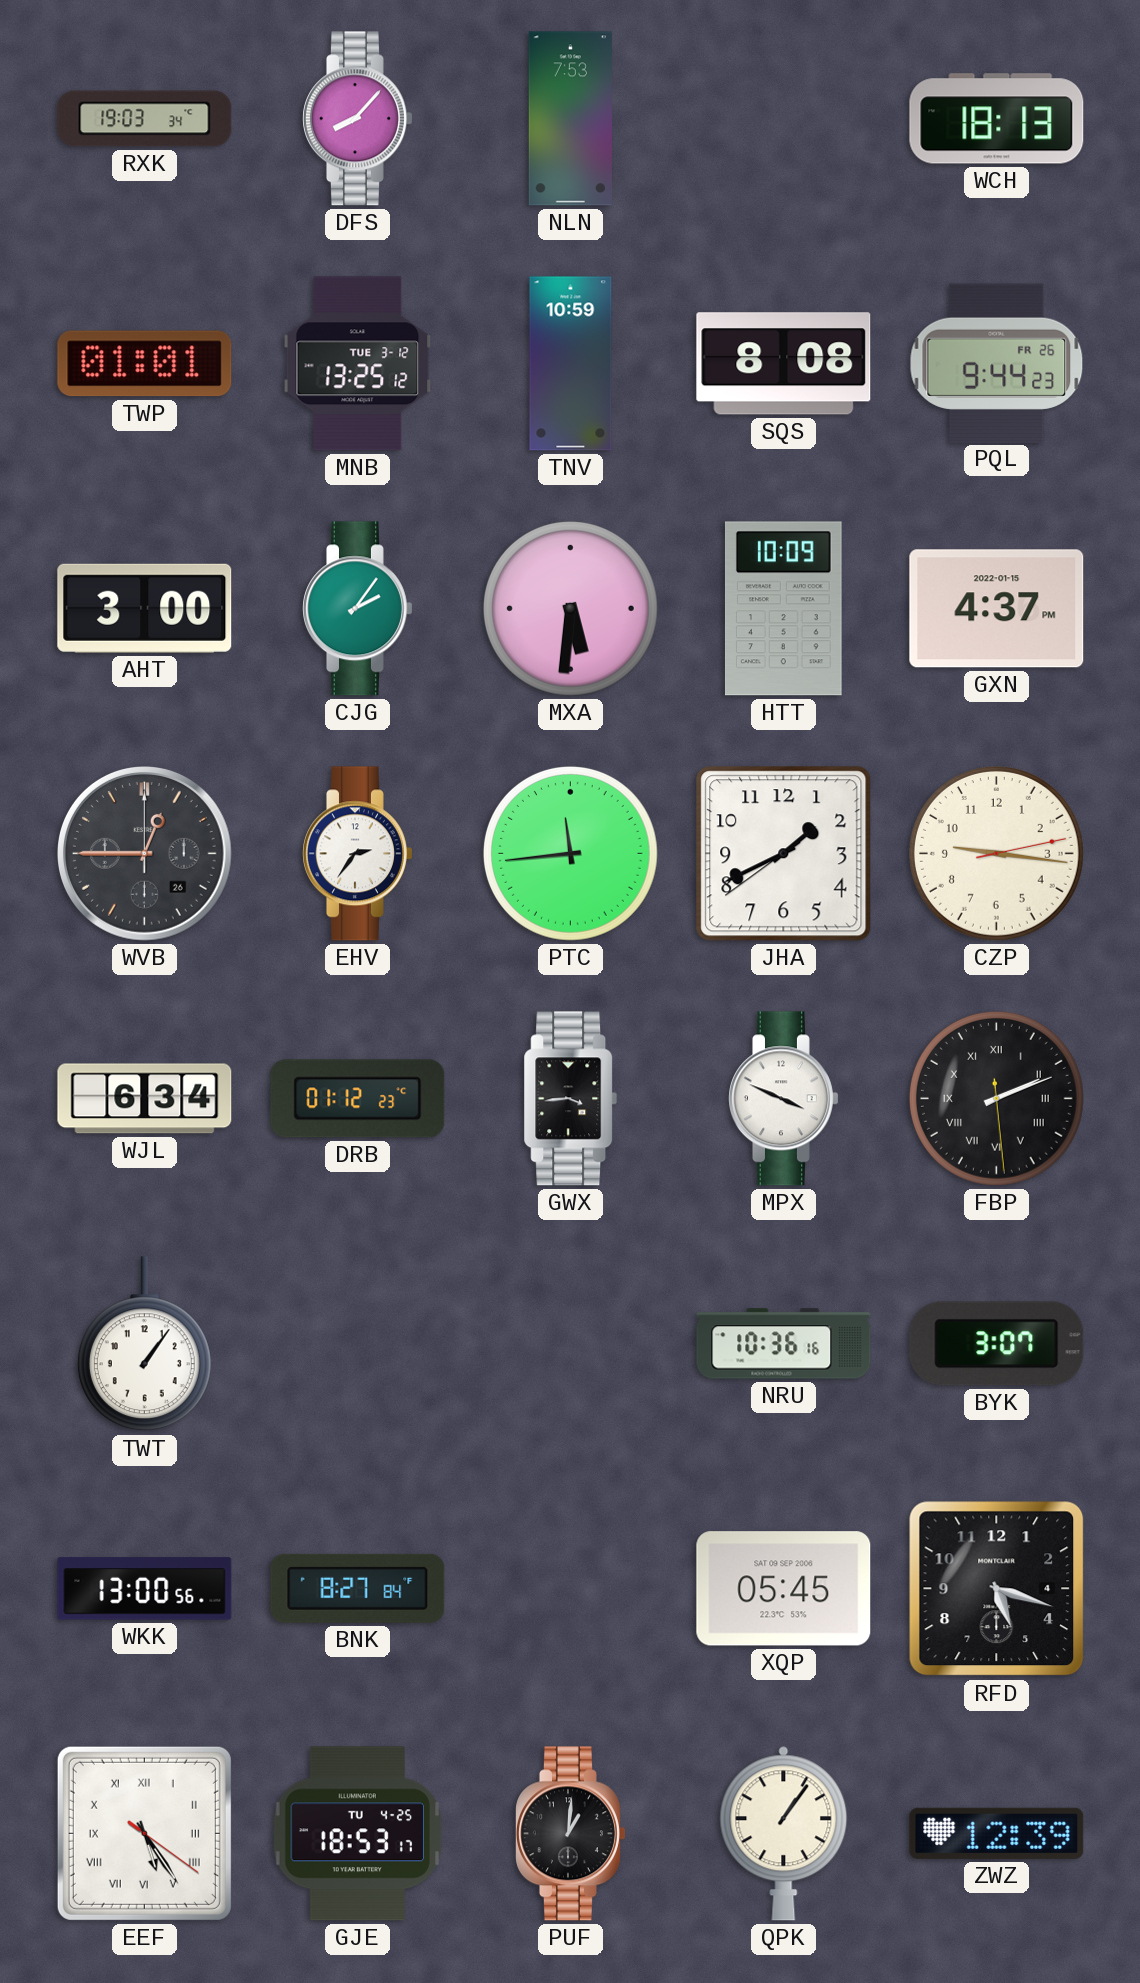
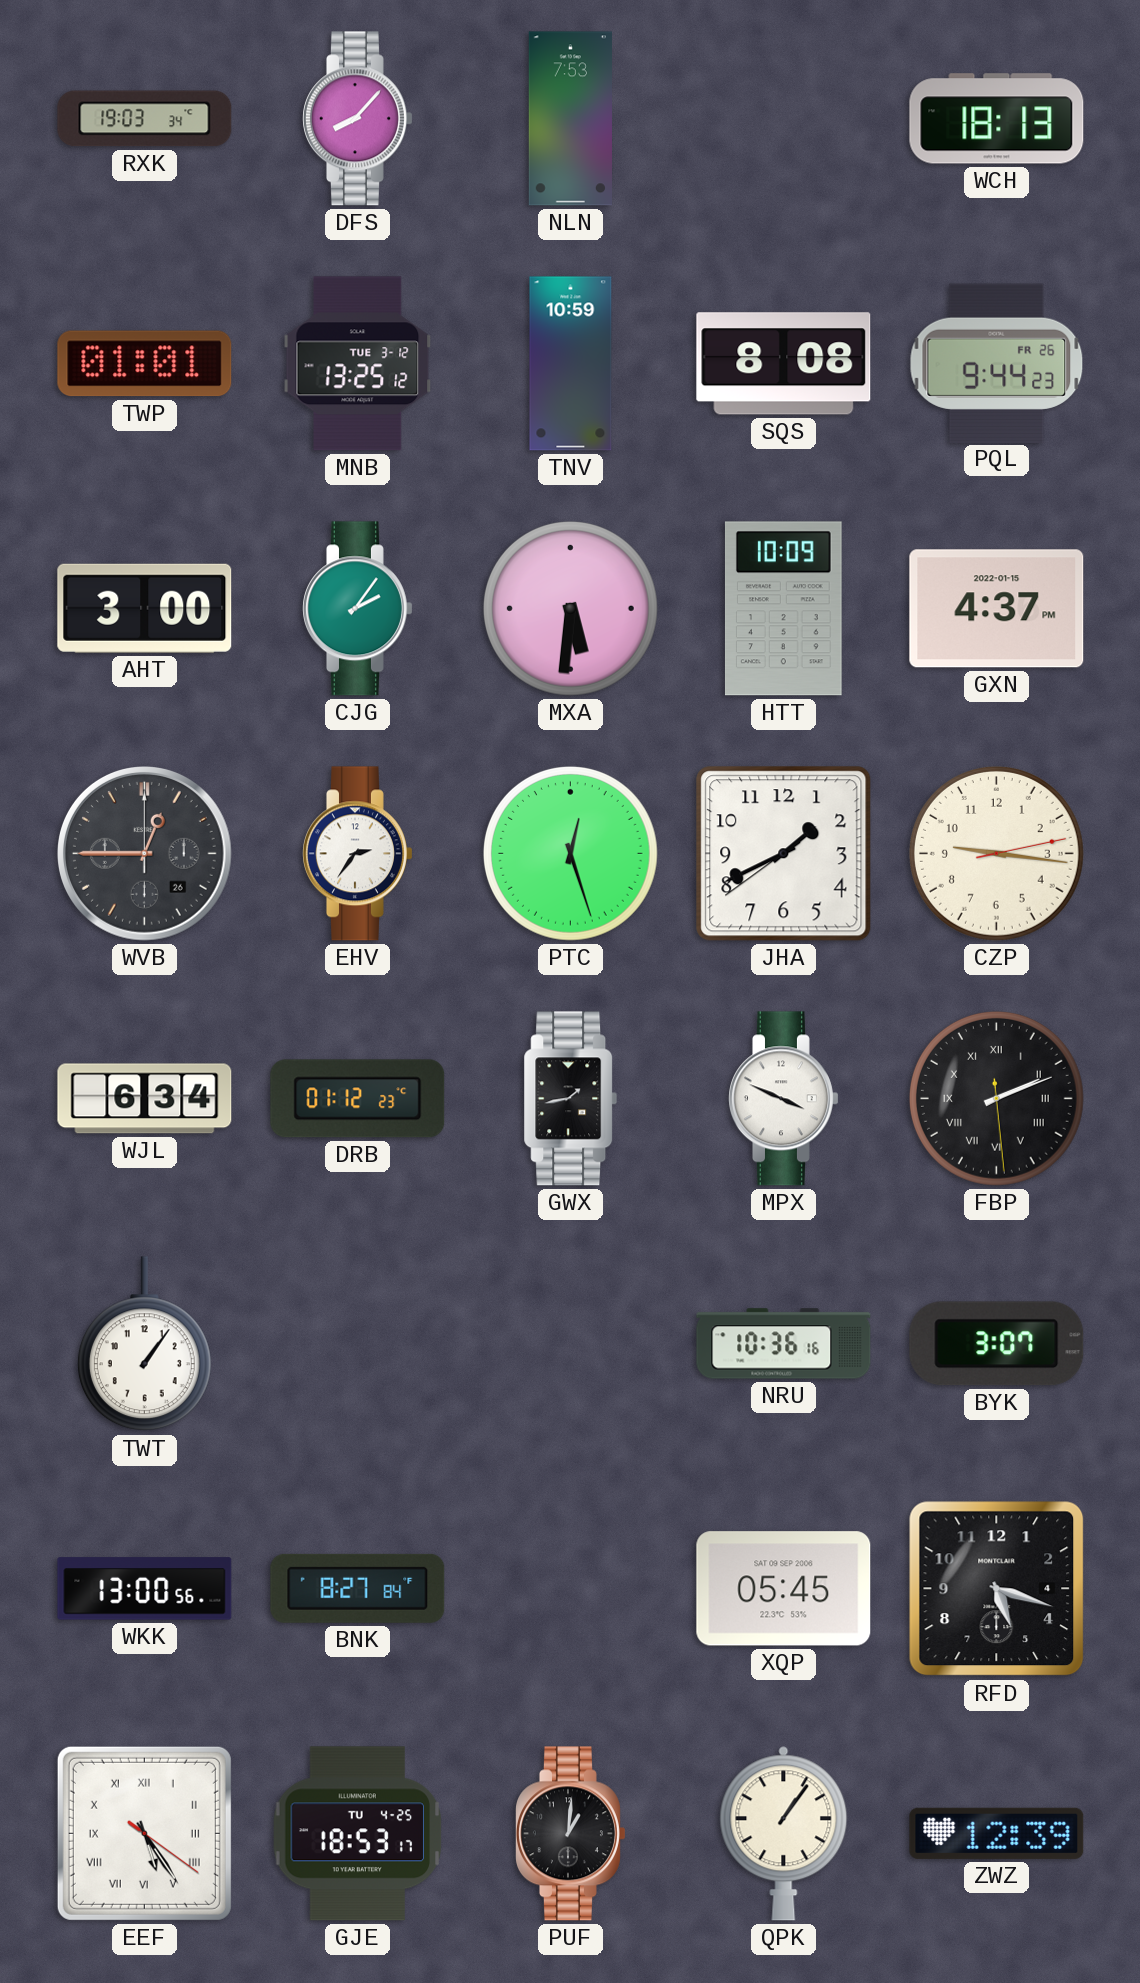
PTC: 11:44 -> 12:27 (570, 853)
GWX: 3:44 -> 1:43 (571, 1099)
